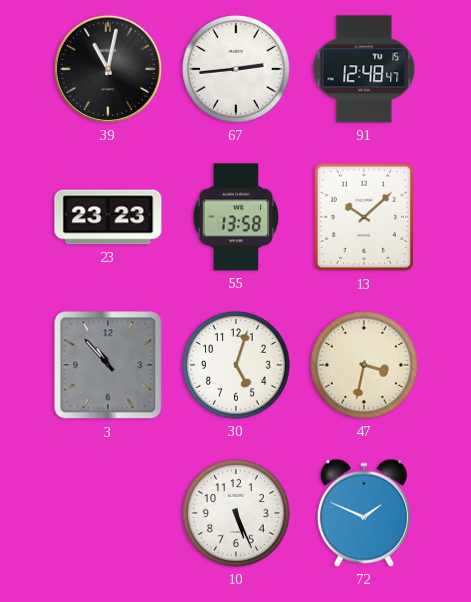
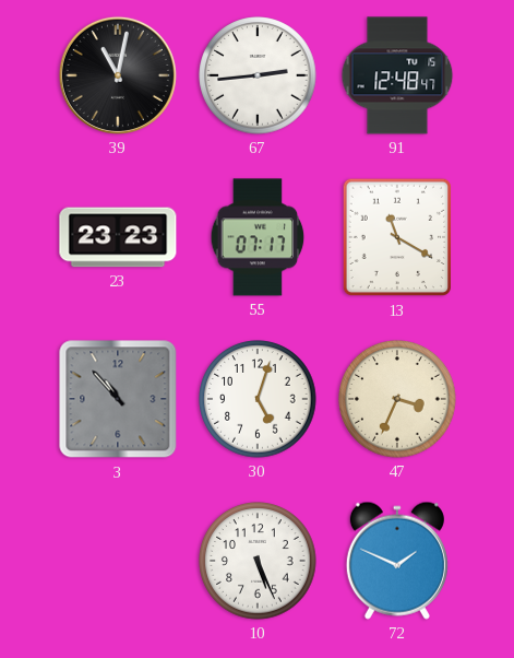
55: 13:58 -> 07:17 (258, 237)
13: 10:08 -> 11:20 (396, 237)
47: 3:32 -> 3:34 (397, 399)
